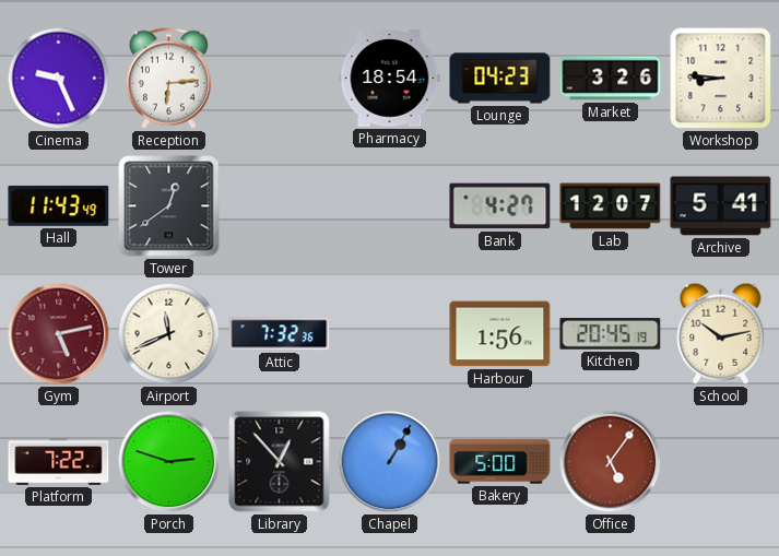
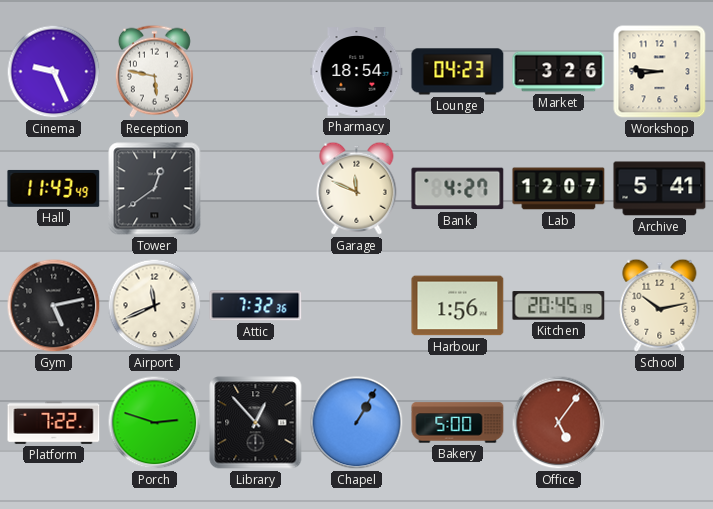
Reception: 6:14 -> 5:47 (154, 71)
Garage: none -> 11:49 (357, 188)
Gym dial: burgundy -> black (54, 306)
